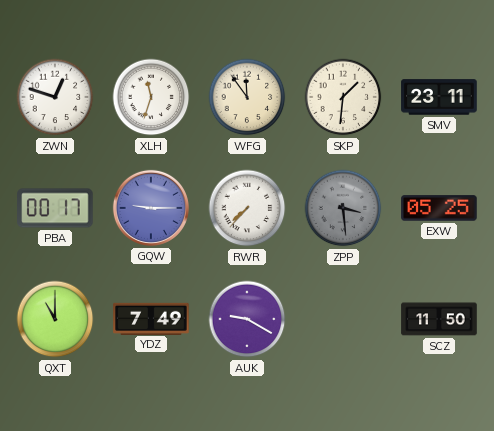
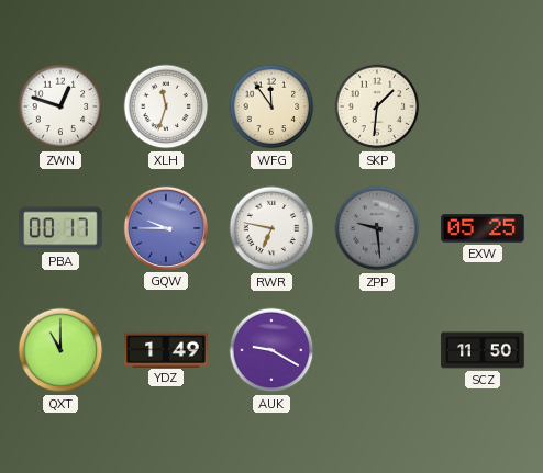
SMV: 23:11 -> none (439, 97)
GQW: 9:15 -> 9:45 (166, 228)
RWR: 7:37 -> 6:47 (271, 228)
ZPP: 3:29 -> 9:29 (377, 228)
YDZ: 7:49 -> 1:49 (166, 349)
